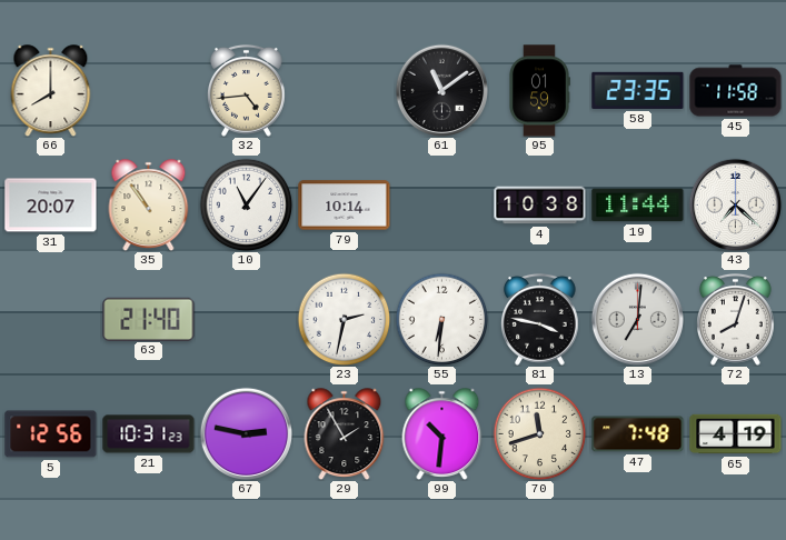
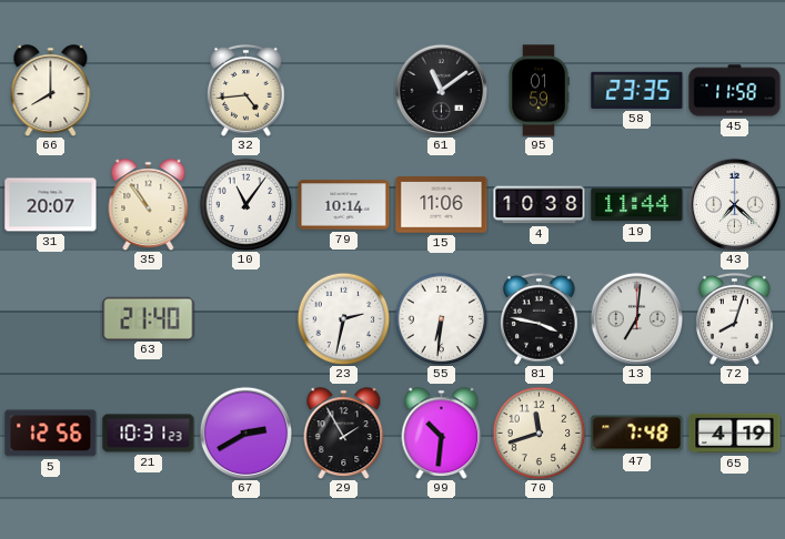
15: none -> 11:06 (442, 205)
67: 2:47 -> 2:40 (245, 433)
